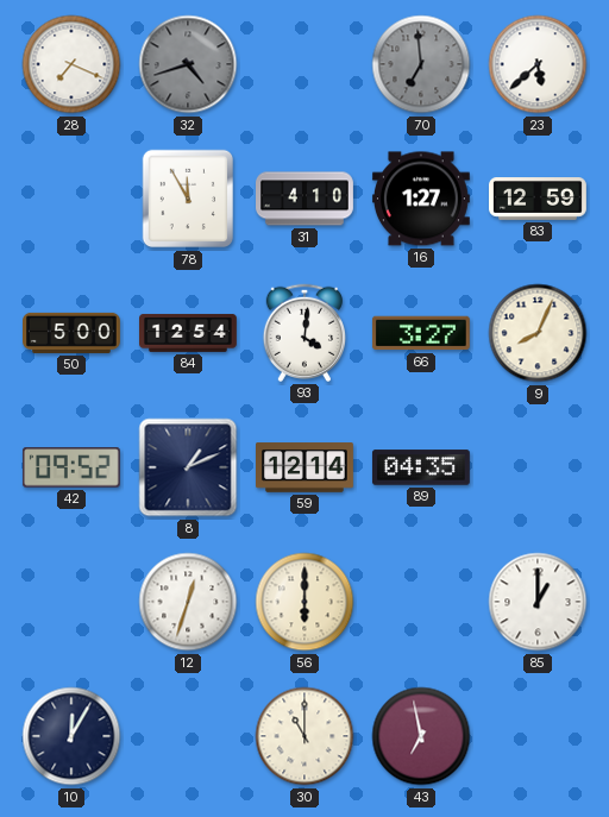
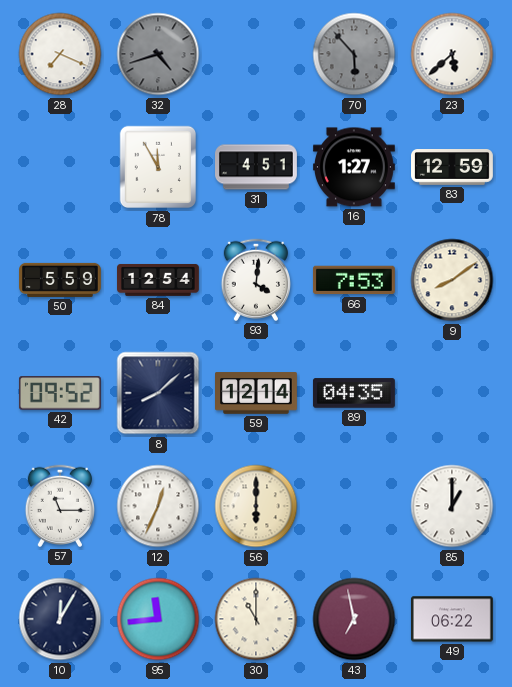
70: 6:59 -> 5:53 (354, 54)
31: 4:10 -> 4:51 (257, 167)
50: 5:00 -> 5:59 (61, 280)
66: 3:27 -> 7:53 (354, 280)
9: 8:04 -> 8:09 (452, 280)
8: 1:11 -> 8:08 (158, 393)
57: none -> 11:15 (59, 506)
12: 12:33 -> 12:34 (158, 506)
95: none -> 11:44 (158, 619)
49: none -> 06:22 (452, 619)
